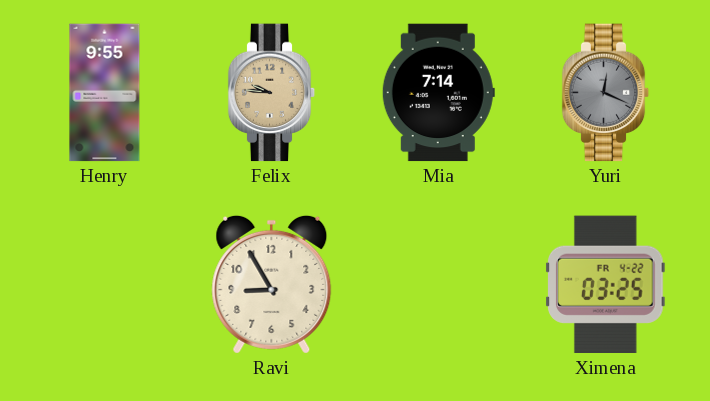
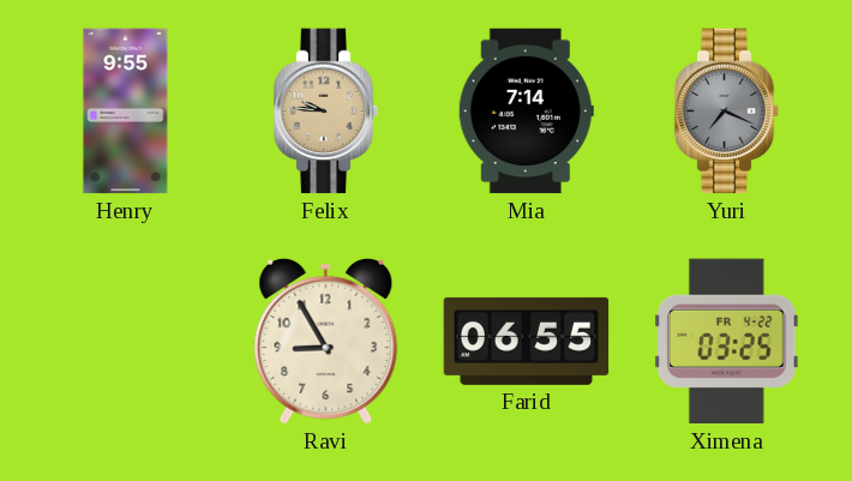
Yuri: 12:19 -> 7:19 (727, 112)
Farid: none -> 06:55 (527, 341)
